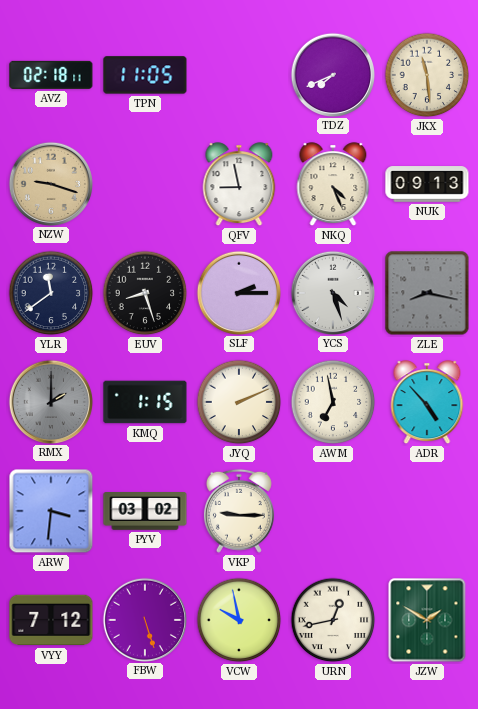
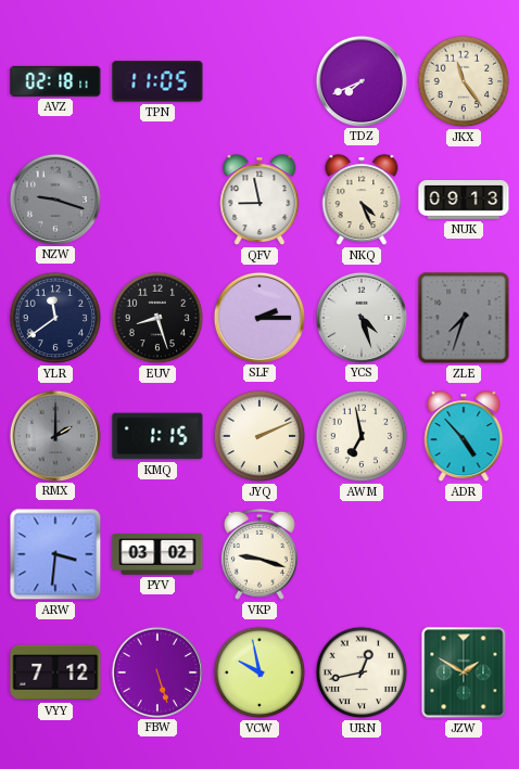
JKX: 11:29 -> 11:24 (464, 81)
NZW dial: champagne -> grey (54, 198)
ZLE: 8:17 -> 7:33 (464, 318)
VKP: 9:15 -> 9:18 (259, 554)
